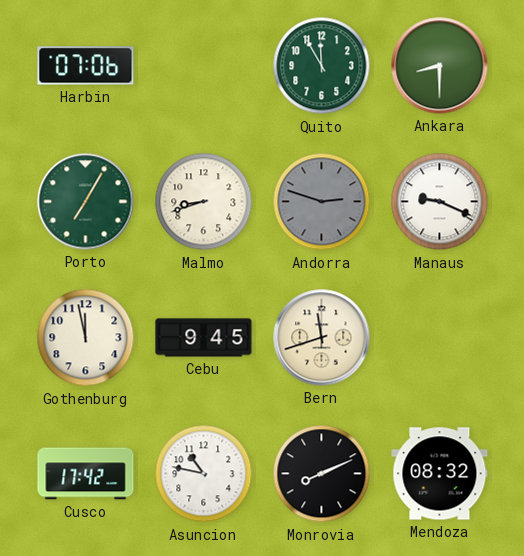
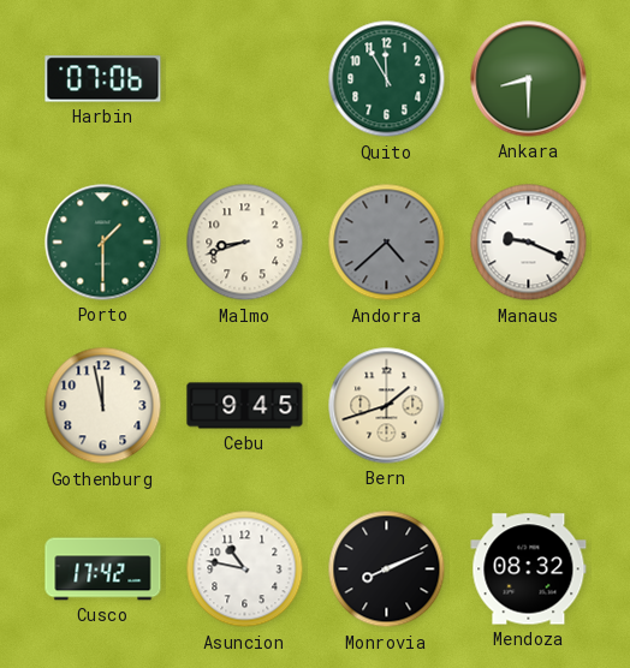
Porto: 7:05 -> 1:30 (103, 243)
Andorra: 2:48 -> 4:38 (387, 243)
Bern: 11:42 -> 1:42 (387, 406)
